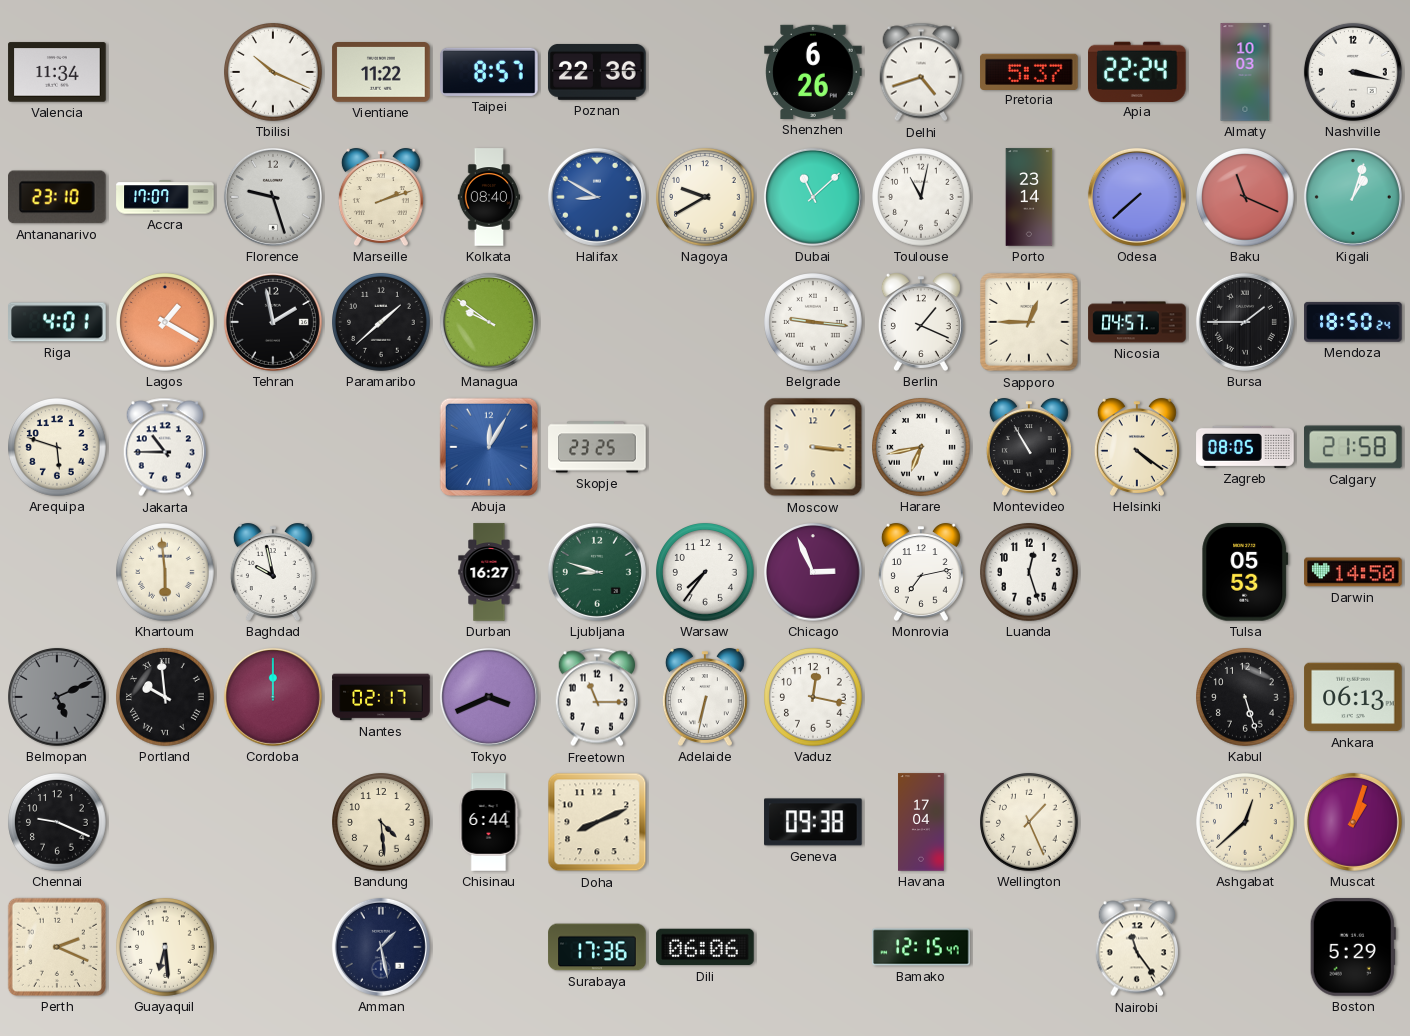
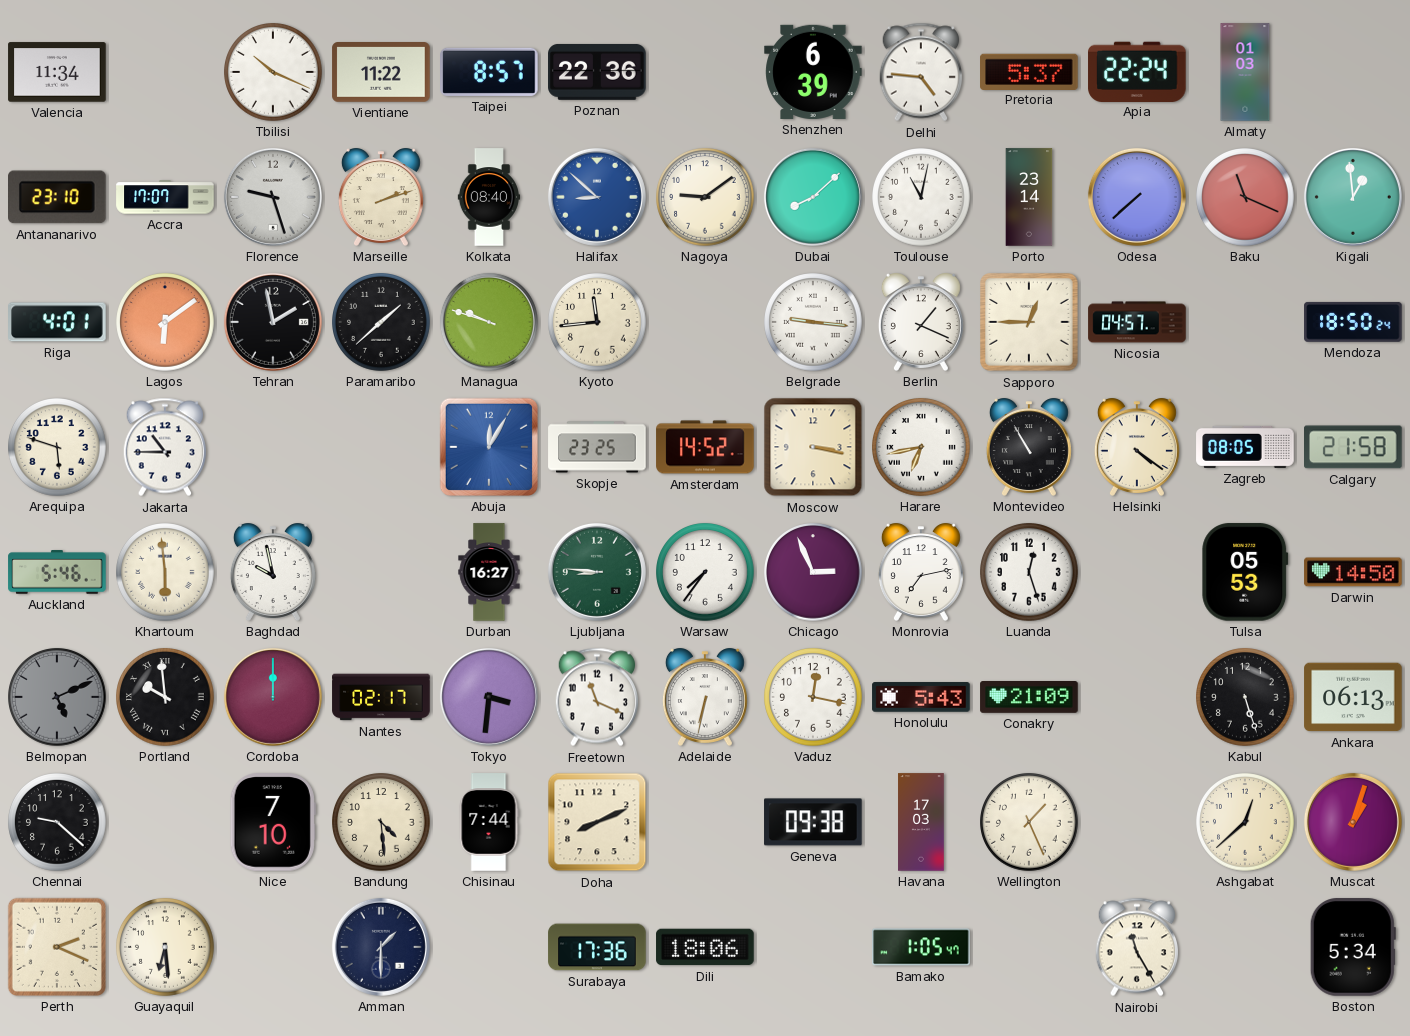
Shenzhen: 6:26 -> 6:39 (813, 72)
Delhi: 4:42 -> 4:46 (920, 72)
Almaty: 10:03 -> 01:03 (1245, 72)
Nashville: 3:17 -> none (1353, 72)
Halifax: 8:50 -> 8:52 (597, 197)
Nagoya: 9:40 -> 9:09 (705, 197)
Dubai: 11:08 -> 8:08 (813, 197)
Kigali: 1:03 -> 12:59 (1353, 197)
Lagos: 1:20 -> 6:09 (165, 322)
Managua: 9:51 -> 9:48 (489, 322)
Kyoto: none -> 11:44 (597, 322)
Bursa: 1:45 -> none (1245, 322)
Amsterdam: none -> 14:52 (705, 447)
Moscow: 3:16 -> 3:17 (813, 447)
Auckland: none -> 5:46 (57, 572)
Ljubljana: 8:48 -> 8:46 (597, 572)
Tokyo: 3:41 -> 3:31 (489, 697)
Freetown: 11:15 -> 11:19 (596, 697)
Honolulu: none -> 5:43 (921, 697)
Conakry: none -> 21:09 (1029, 698)
Chennai: 9:19 -> 9:22 (57, 822)
Nice: none -> 7:10 (273, 822)
Chisinau: 6:44 -> 7:44 (489, 822)
Havana: 17:04 -> 17:03 (921, 822)
Amman: 1:28 -> 1:30 (381, 947)
Dili: 06:06 -> 18:06 (705, 947)
Bamako: 12:15 -> 1:05 (921, 947)
Nairobi: 11:24 -> 11:25 (1136, 947)
Boston: 5:29 -> 5:34 (1353, 947)
